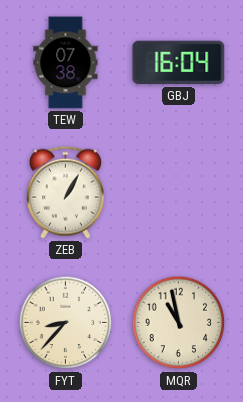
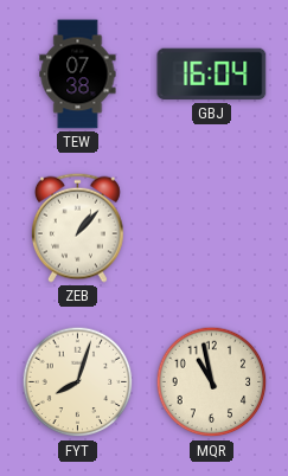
ZEB: 1:05 -> 1:07 (77, 227)
FYT: 8:37 -> 8:03 (78, 382)
